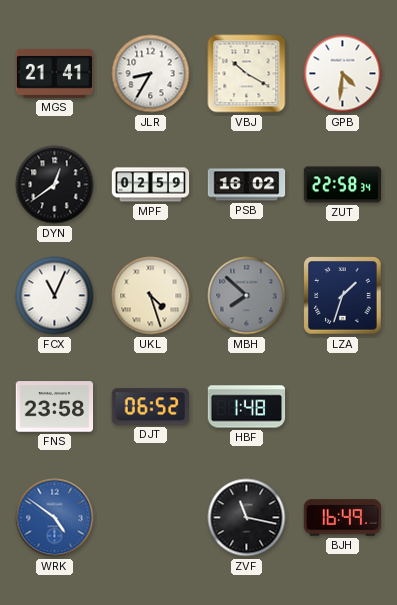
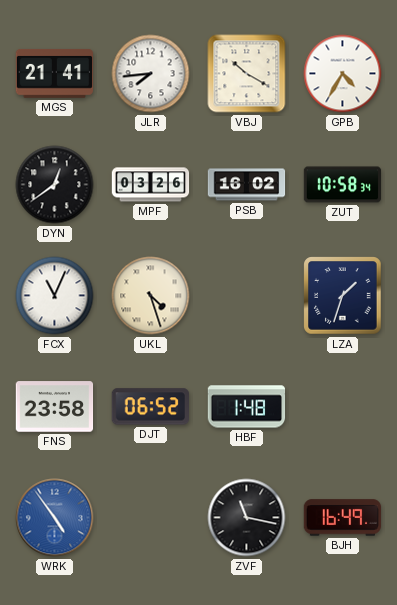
JLR: 8:35 -> 7:44 (151, 74)
GPB: 4:31 -> 4:35 (343, 74)
MPF: 02:59 -> 03:26 (151, 185)
ZUT: 22:58 -> 10:58 (343, 185)
MBH: 7:52 -> none (247, 296)
WRK: 4:51 -> 4:54 (55, 518)
